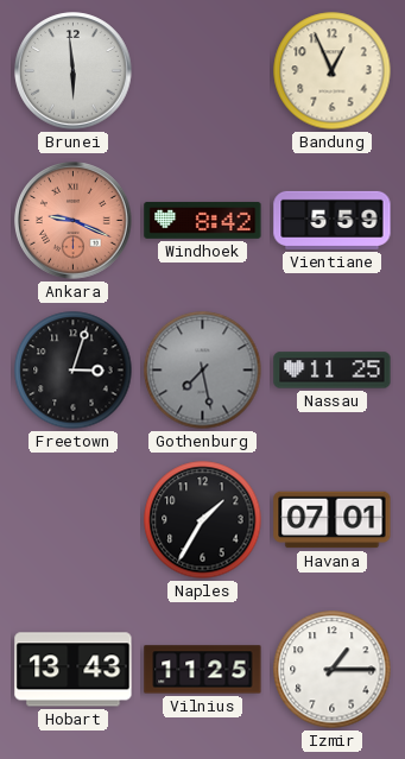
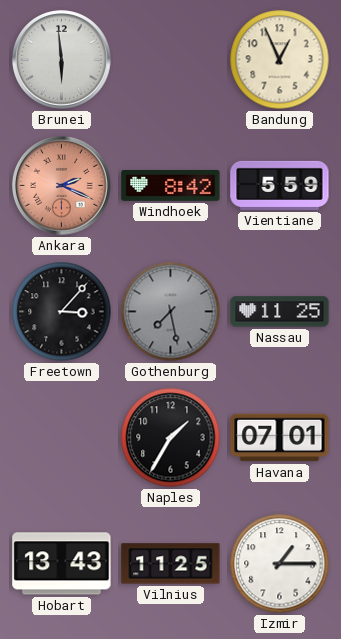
Ankara: 9:19 -> 2:19 (62, 186)
Freetown: 3:03 -> 3:07 (62, 312)
